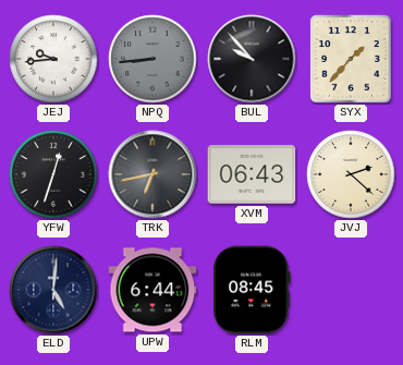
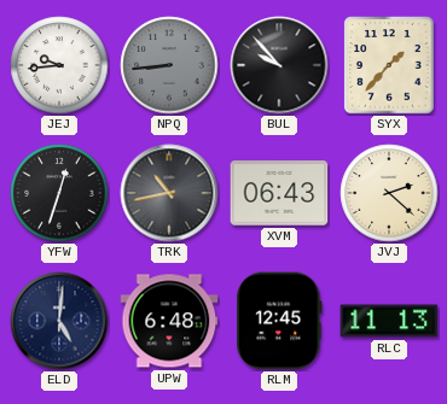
TRK: 6:43 -> 10:43 (169, 193)
UPW: 6:44 -> 6:48 (169, 321)
RLM: 08:45 -> 12:45 (279, 321)
RLC: none -> 11:13 (389, 321)
